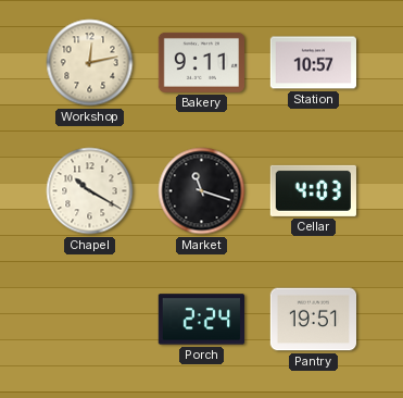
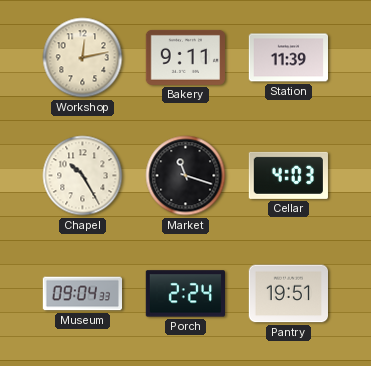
Station: 10:57 -> 11:39 (288, 58)
Chapel: 10:20 -> 10:25 (83, 176)
Museum: none -> 09:04 (83, 294)
